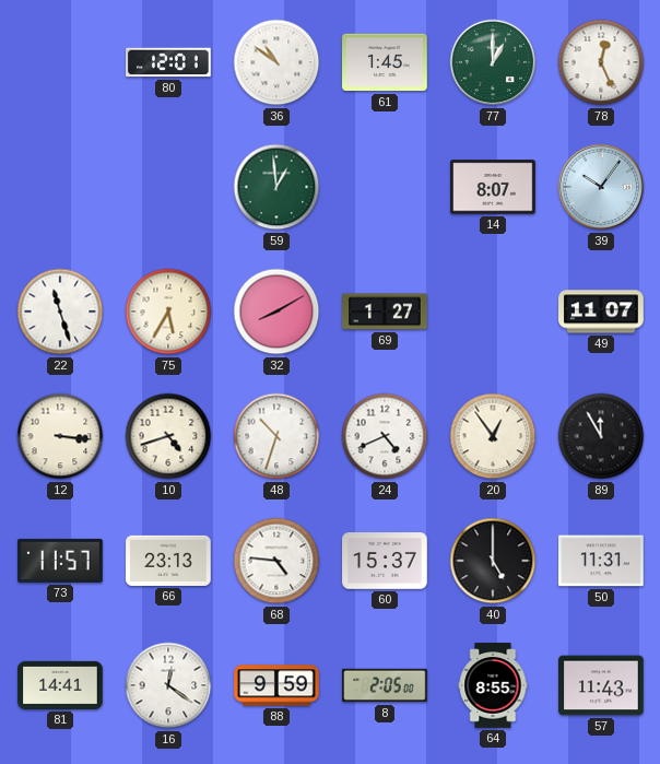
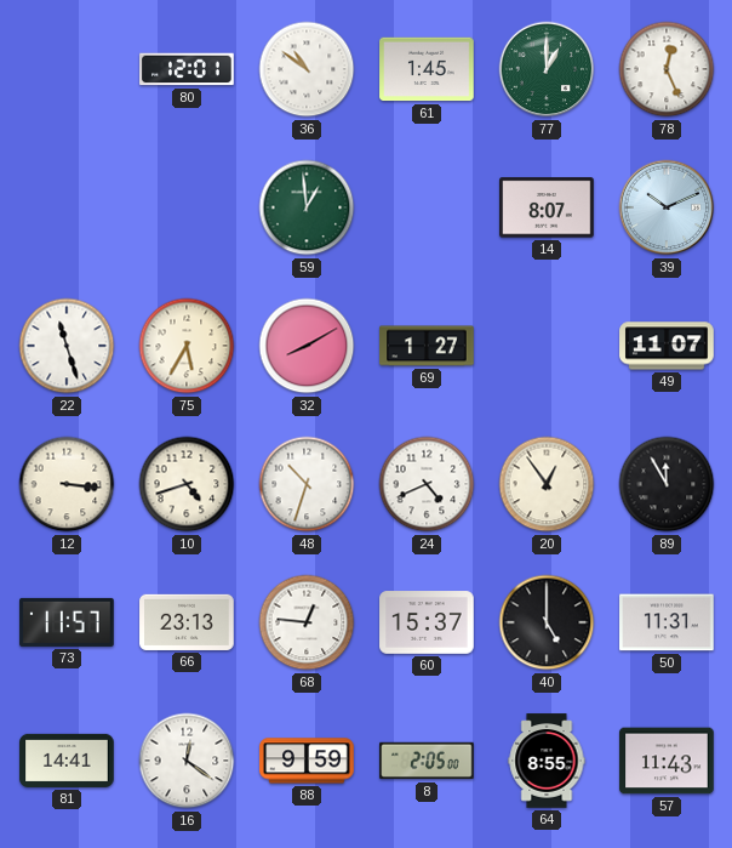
39: 10:06 -> 10:11 (667, 207)
68: 4:46 -> 12:46 (307, 622)
